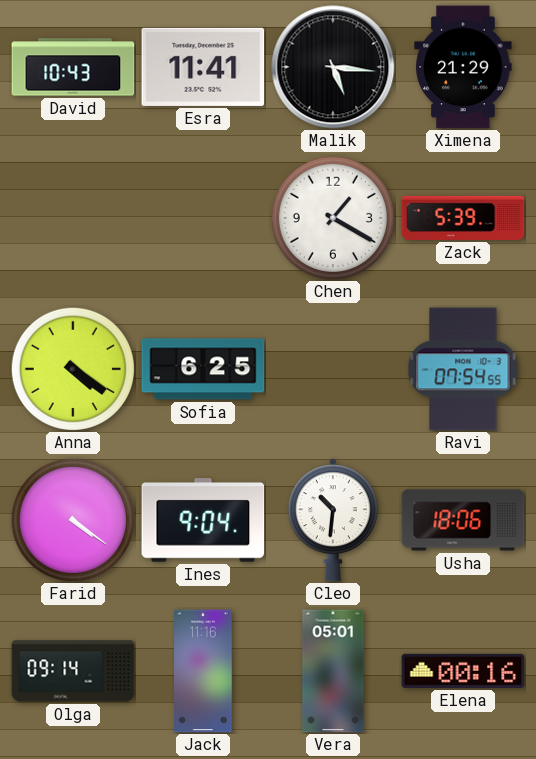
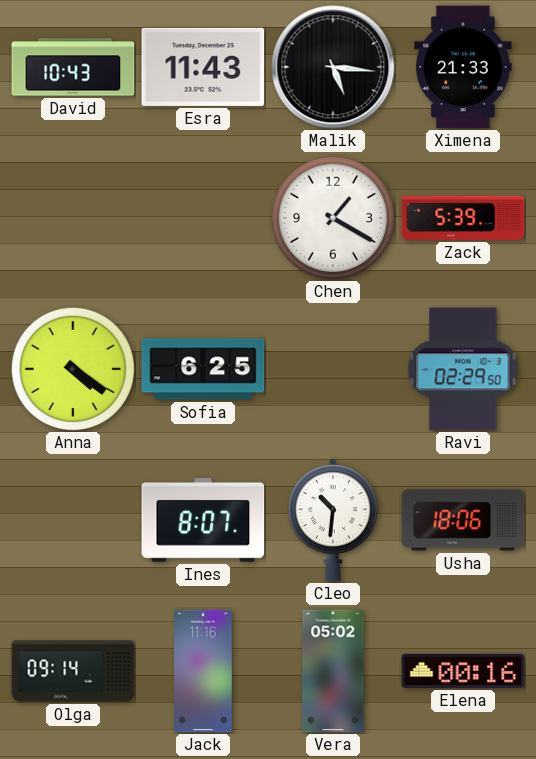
Esra: 11:41 -> 11:43 (203, 67)
Ximena: 21:29 -> 21:33 (463, 67)
Ravi: 07:54 -> 02:29 (463, 369)
Farid: 4:21 -> none (73, 520)
Ines: 9:04 -> 8:07 (203, 521)
Vera: 05:01 -> 05:02 (333, 671)
